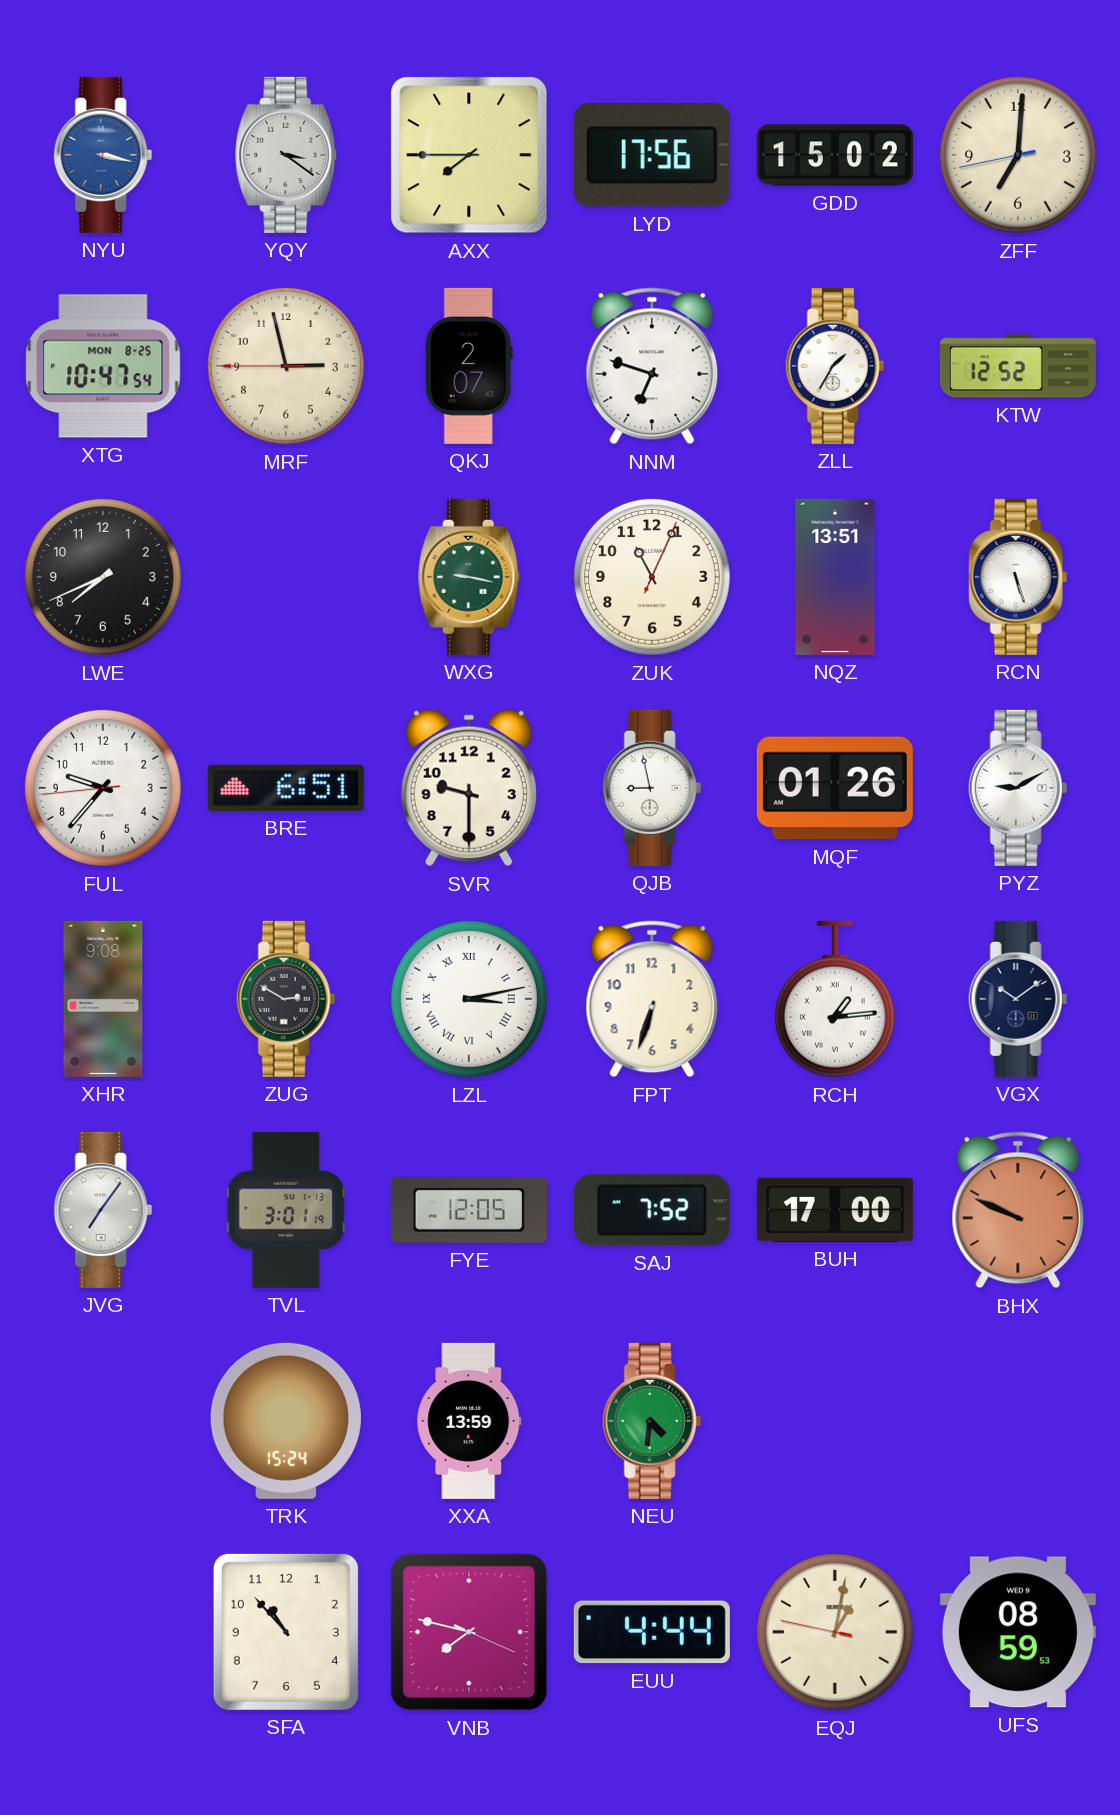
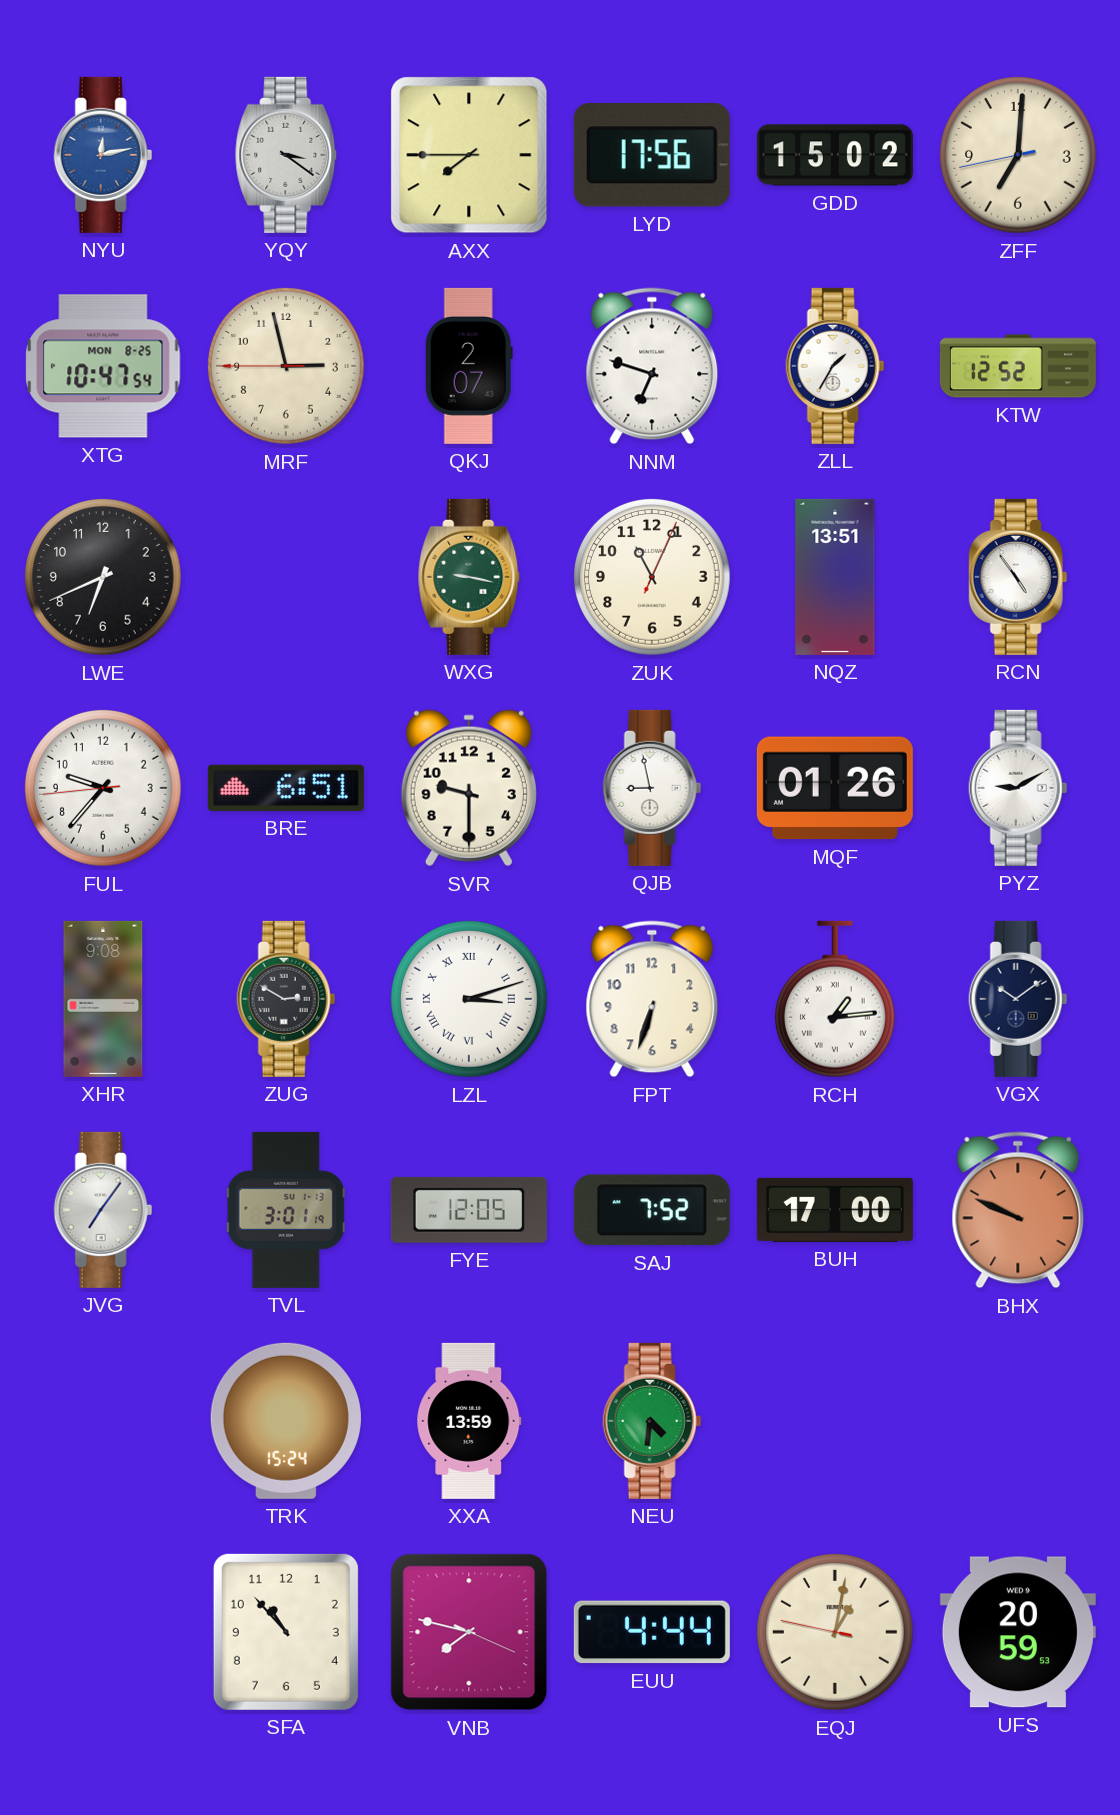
NYU: 3:17 -> 12:13 (103, 155)
LWE: 7:41 -> 6:41 (103, 577)
RCN: 5:27 -> 4:54 (1018, 577)
LZL: 3:13 -> 3:12 (469, 999)
UFS: 08:59 -> 20:59 (1018, 1632)
